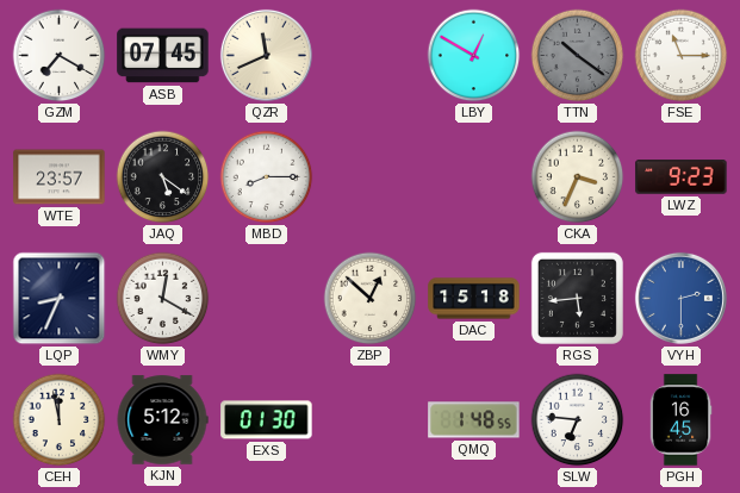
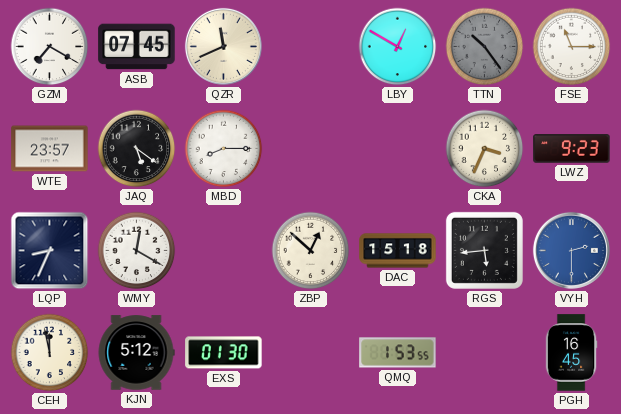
TTN: 10:21 -> 10:24 (485, 47)
QMQ: 1:48 -> 1:53 (398, 353)
SLW: 6:46 -> none (578, 420)
